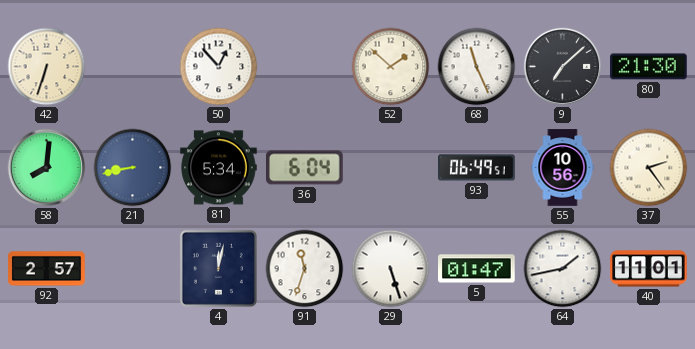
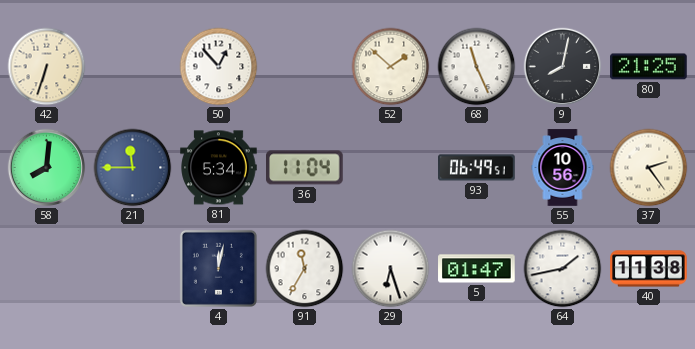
9: 7:08 -> 8:02 (563, 67)
80: 21:30 -> 21:25 (649, 67)
21: 8:43 -> 11:45 (133, 168)
36: 6:04 -> 11:04 (305, 168)
92: 2:57 -> none (47, 269)
91: 11:33 -> 11:35 (305, 269)
29: 5:27 -> 6:27 (391, 269)
40: 11:01 -> 11:38 (649, 269)
